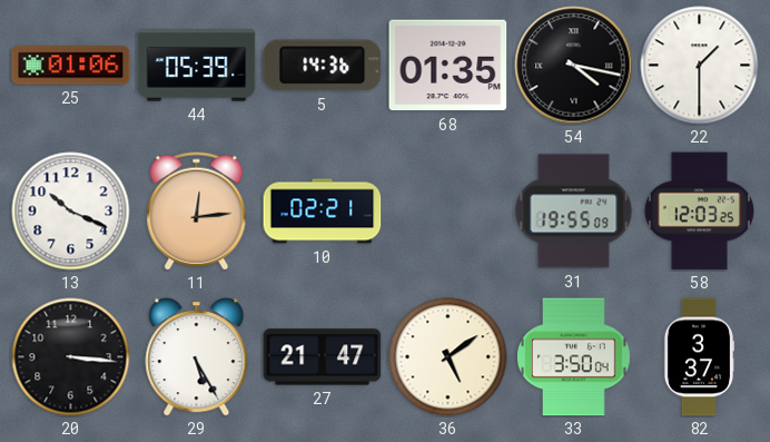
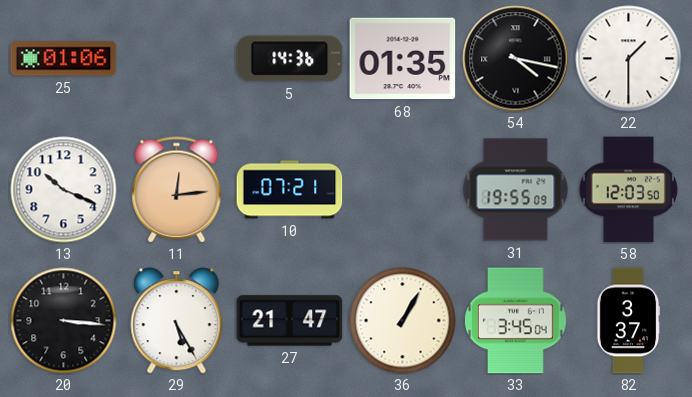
44: 05:39 -> none (197, 66)
10: 02:21 -> 07:21 (290, 190)
58: 12:03:25 -> 12:03:50 (628, 190)
36: 5:09 -> 1:05 (403, 321)
33: 3:50 -> 3:45 (516, 321)
